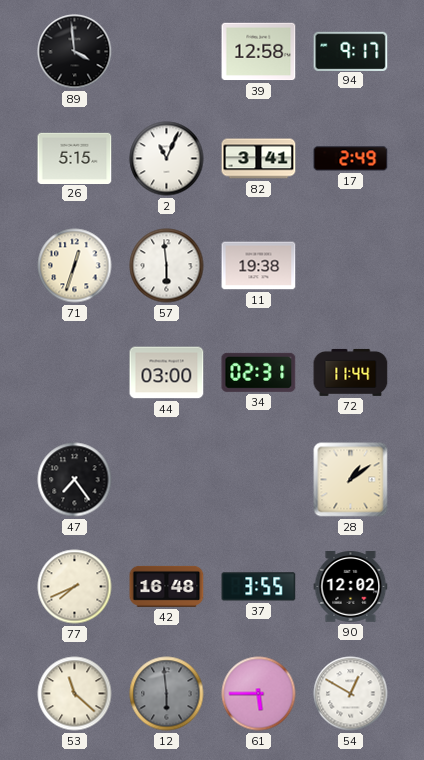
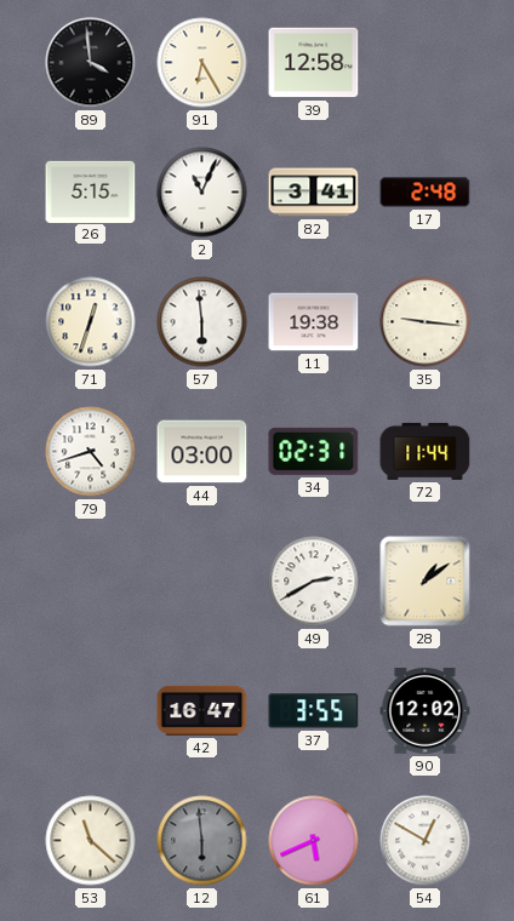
91: none -> 6:25 (202, 63)
94: 9:17 -> none (351, 51)
17: 2:49 -> 2:48 (426, 193)
35: none -> 9:16 (426, 322)
79: none -> 4:42 (91, 452)
47: 7:24 -> none (75, 480)
49: none -> 2:40 (314, 582)
77: 7:41 -> none (75, 587)
42: 16:48 -> 16:47 (202, 710)
61: 5:45 -> 5:41 (314, 841)
